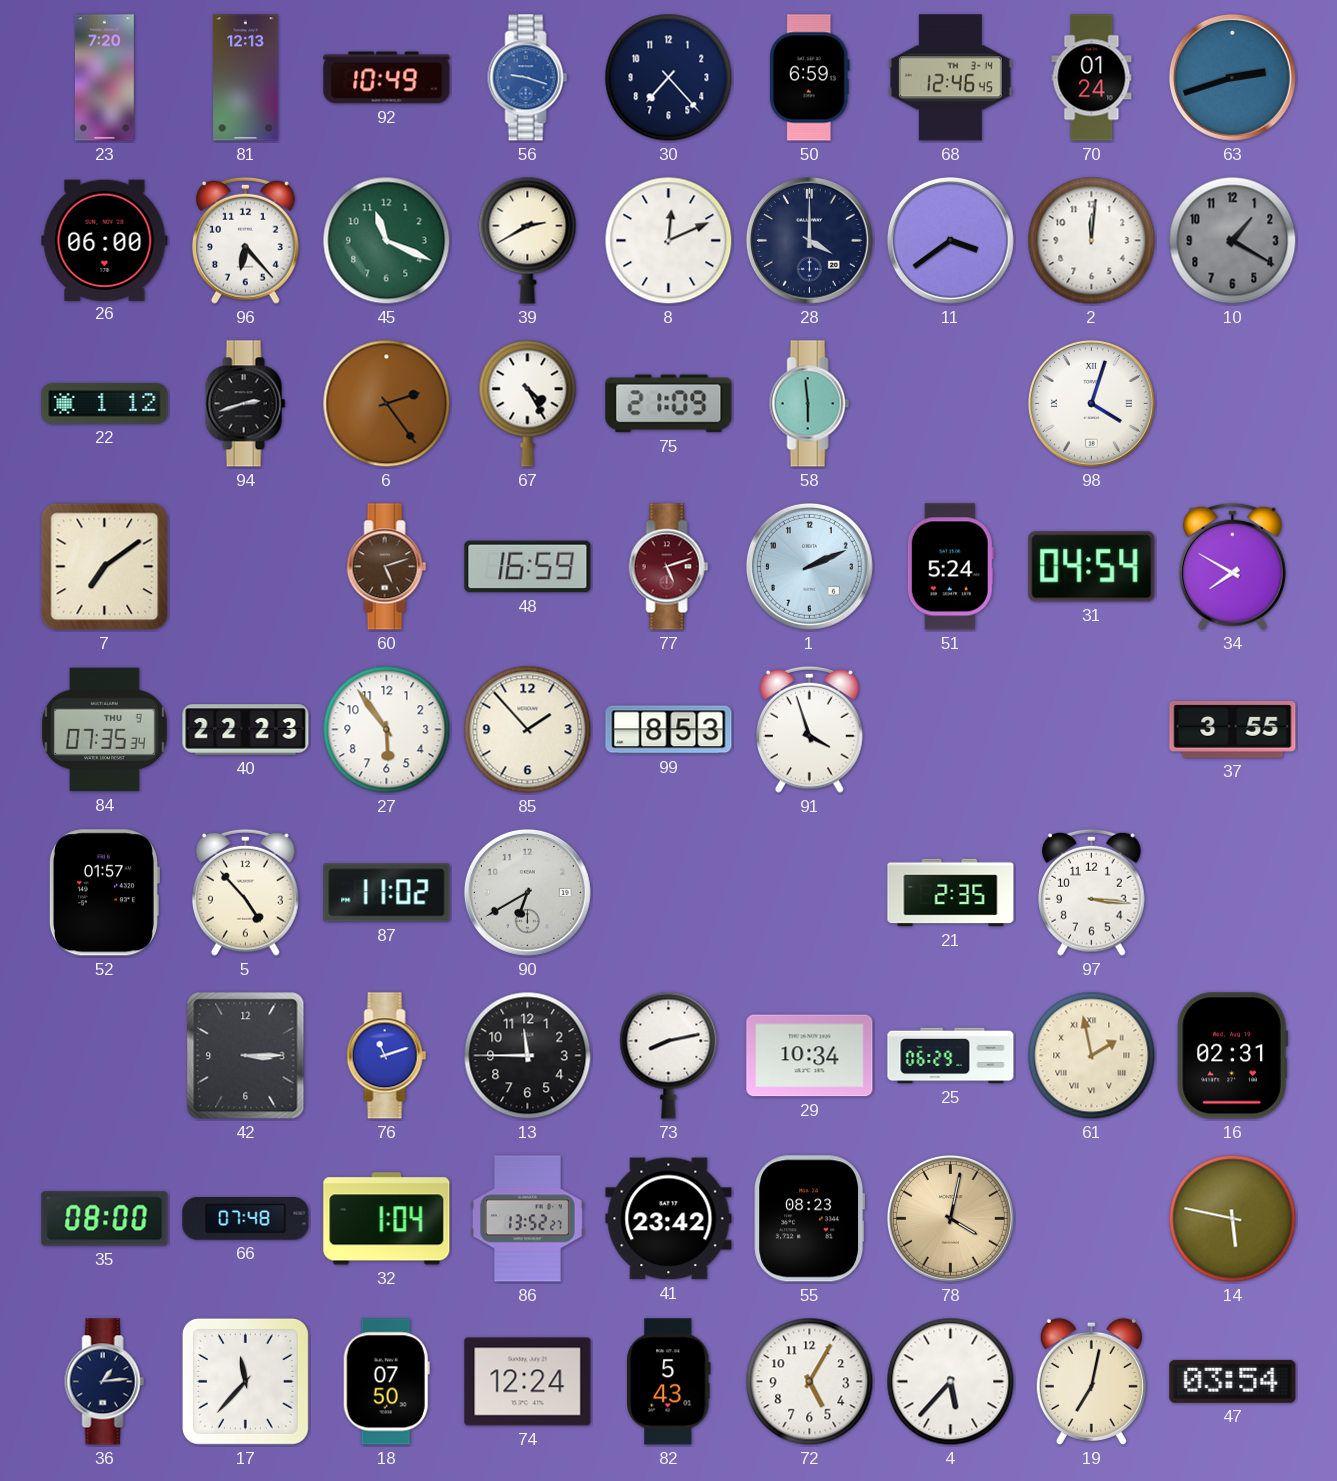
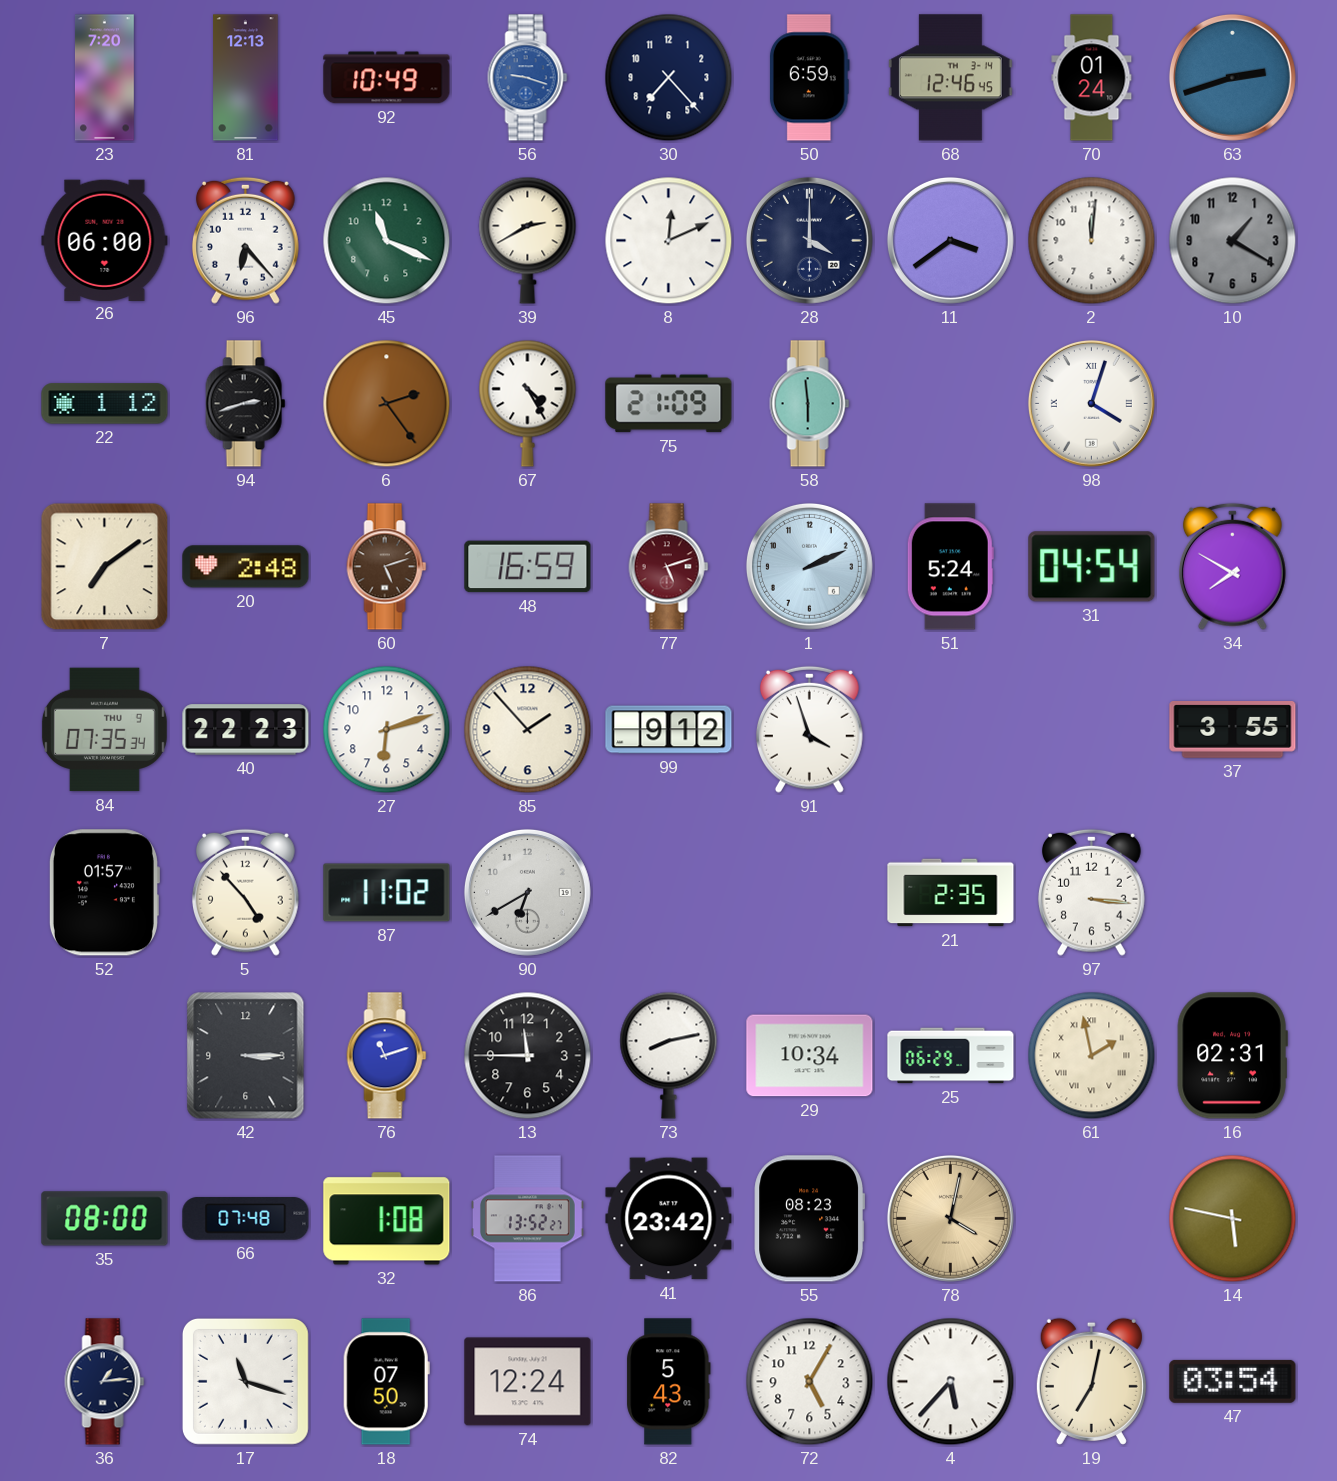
20: none -> 2:48 (246, 567)
27: 5:54 -> 6:12 (387, 730)
99: 8:53 -> 9:12 (669, 730)
32: 1:04 -> 1:08 (387, 1219)
17: 11:37 -> 11:18 (245, 1381)
